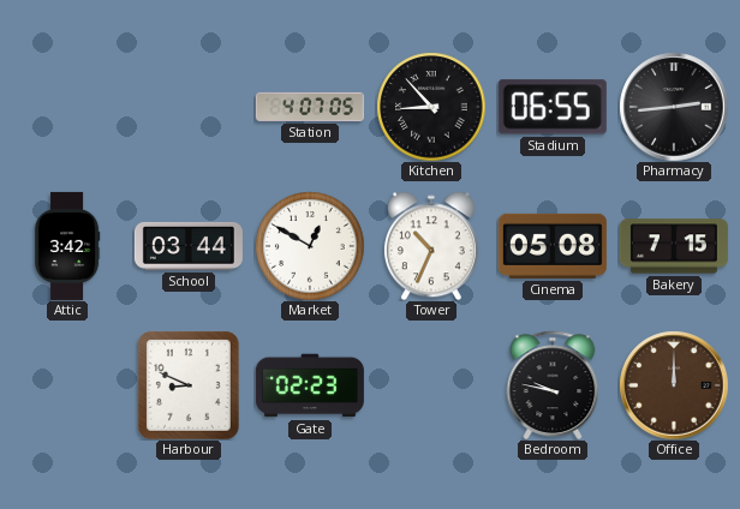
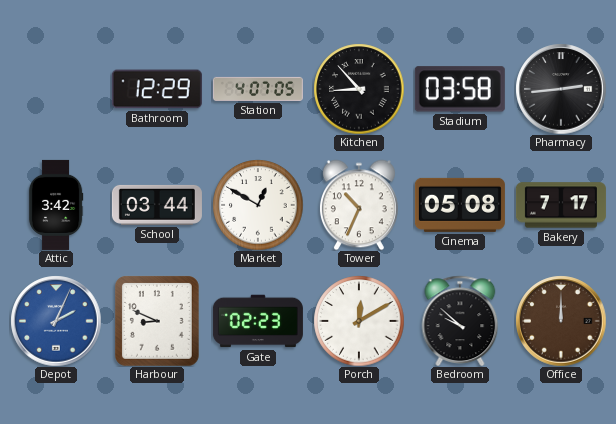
Bathroom: none -> 12:29 (157, 89)
Stadium: 06:55 -> 03:58 (460, 89)
Bakery: 7:15 -> 7:17 (561, 205)
Depot: none -> 2:04 (56, 321)
Porch: none -> 12:10 (359, 321)
Bedroom: 9:47 -> 9:52 (460, 320)
